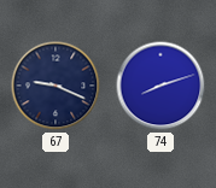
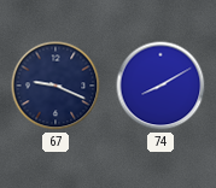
74: 8:12 -> 8:10 (160, 86)
